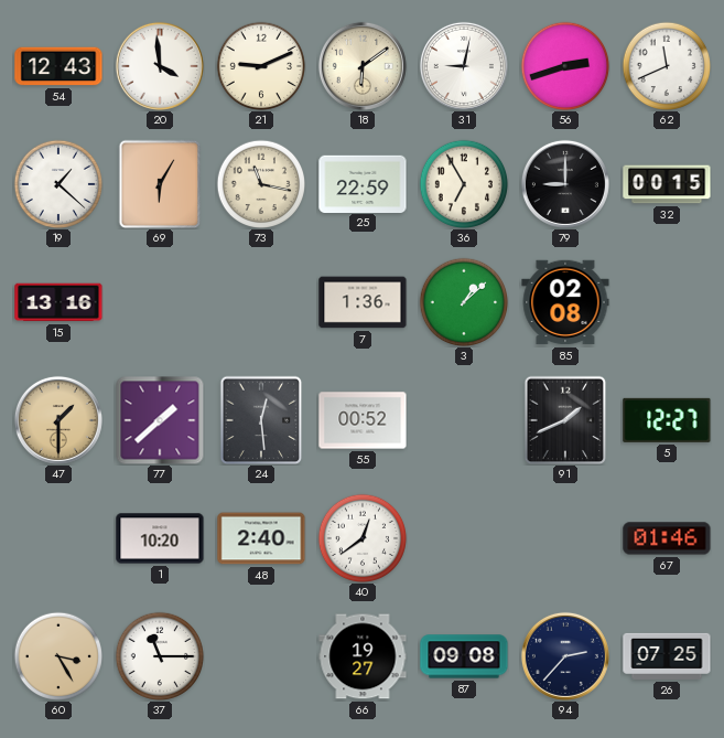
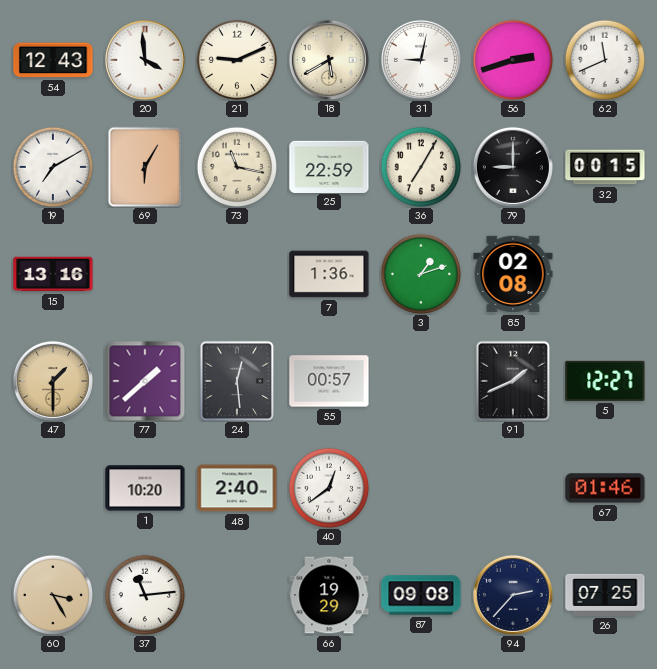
18: 6:09 -> 5:40 (329, 60)
19: 1:22 -> 7:10 (53, 167)
36: 6:55 -> 7:05 (421, 167)
3: 1:08 -> 1:12 (421, 274)
55: 00:52 -> 00:57 (329, 381)
37: 11:15 -> 11:14 (145, 595)
66: 19:27 -> 19:29 (329, 595)
